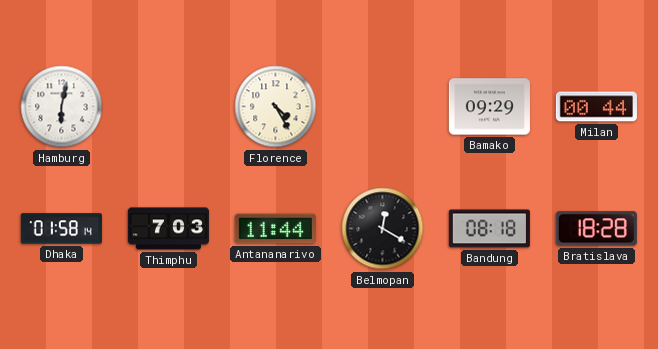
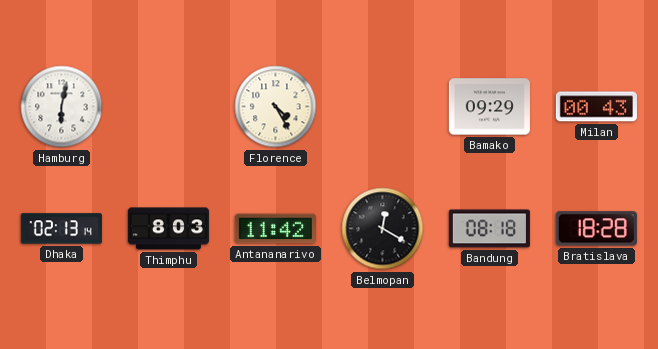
Milan: 00:44 -> 00:43 (596, 107)
Dhaka: 01:58 -> 02:13 (61, 229)
Thimphu: 7:03 -> 8:03 (168, 229)
Antananarivo: 11:44 -> 11:42 (275, 229)
